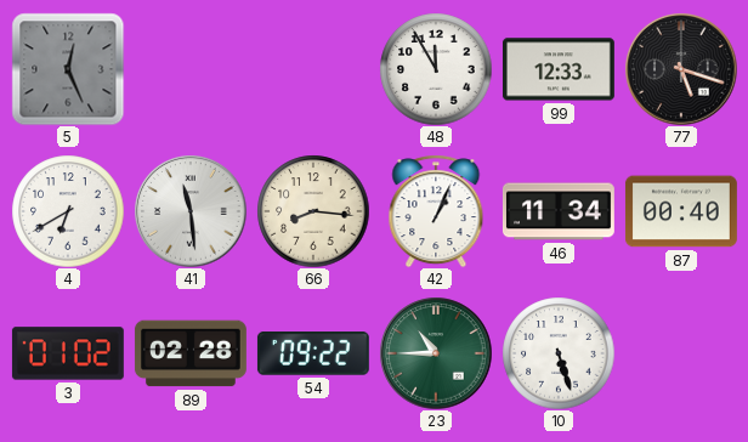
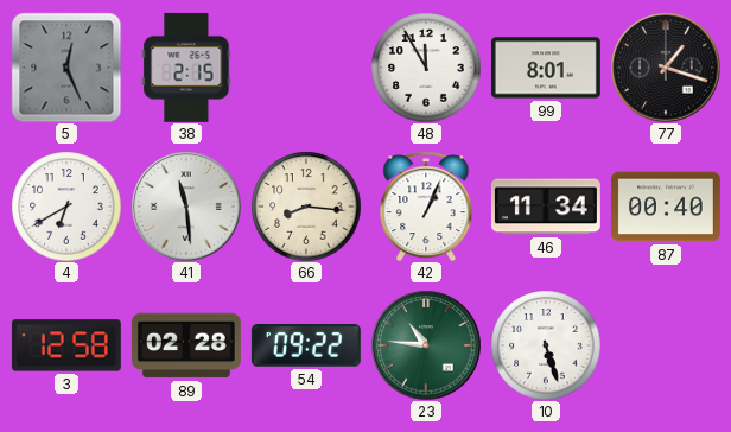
38: none -> 2:15 (186, 68)
99: 12:33 -> 8:01 (546, 68)
77: 5:18 -> 1:18 (666, 68)
3: 01:02 -> 12:58 (66, 345)
23: 10:45 -> 10:46 (426, 345)
